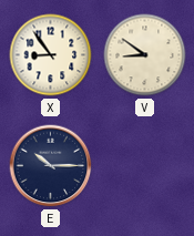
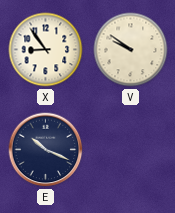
V: 8:51 -> 9:51 (131, 50)
E: 10:15 -> 10:19 (46, 150)
